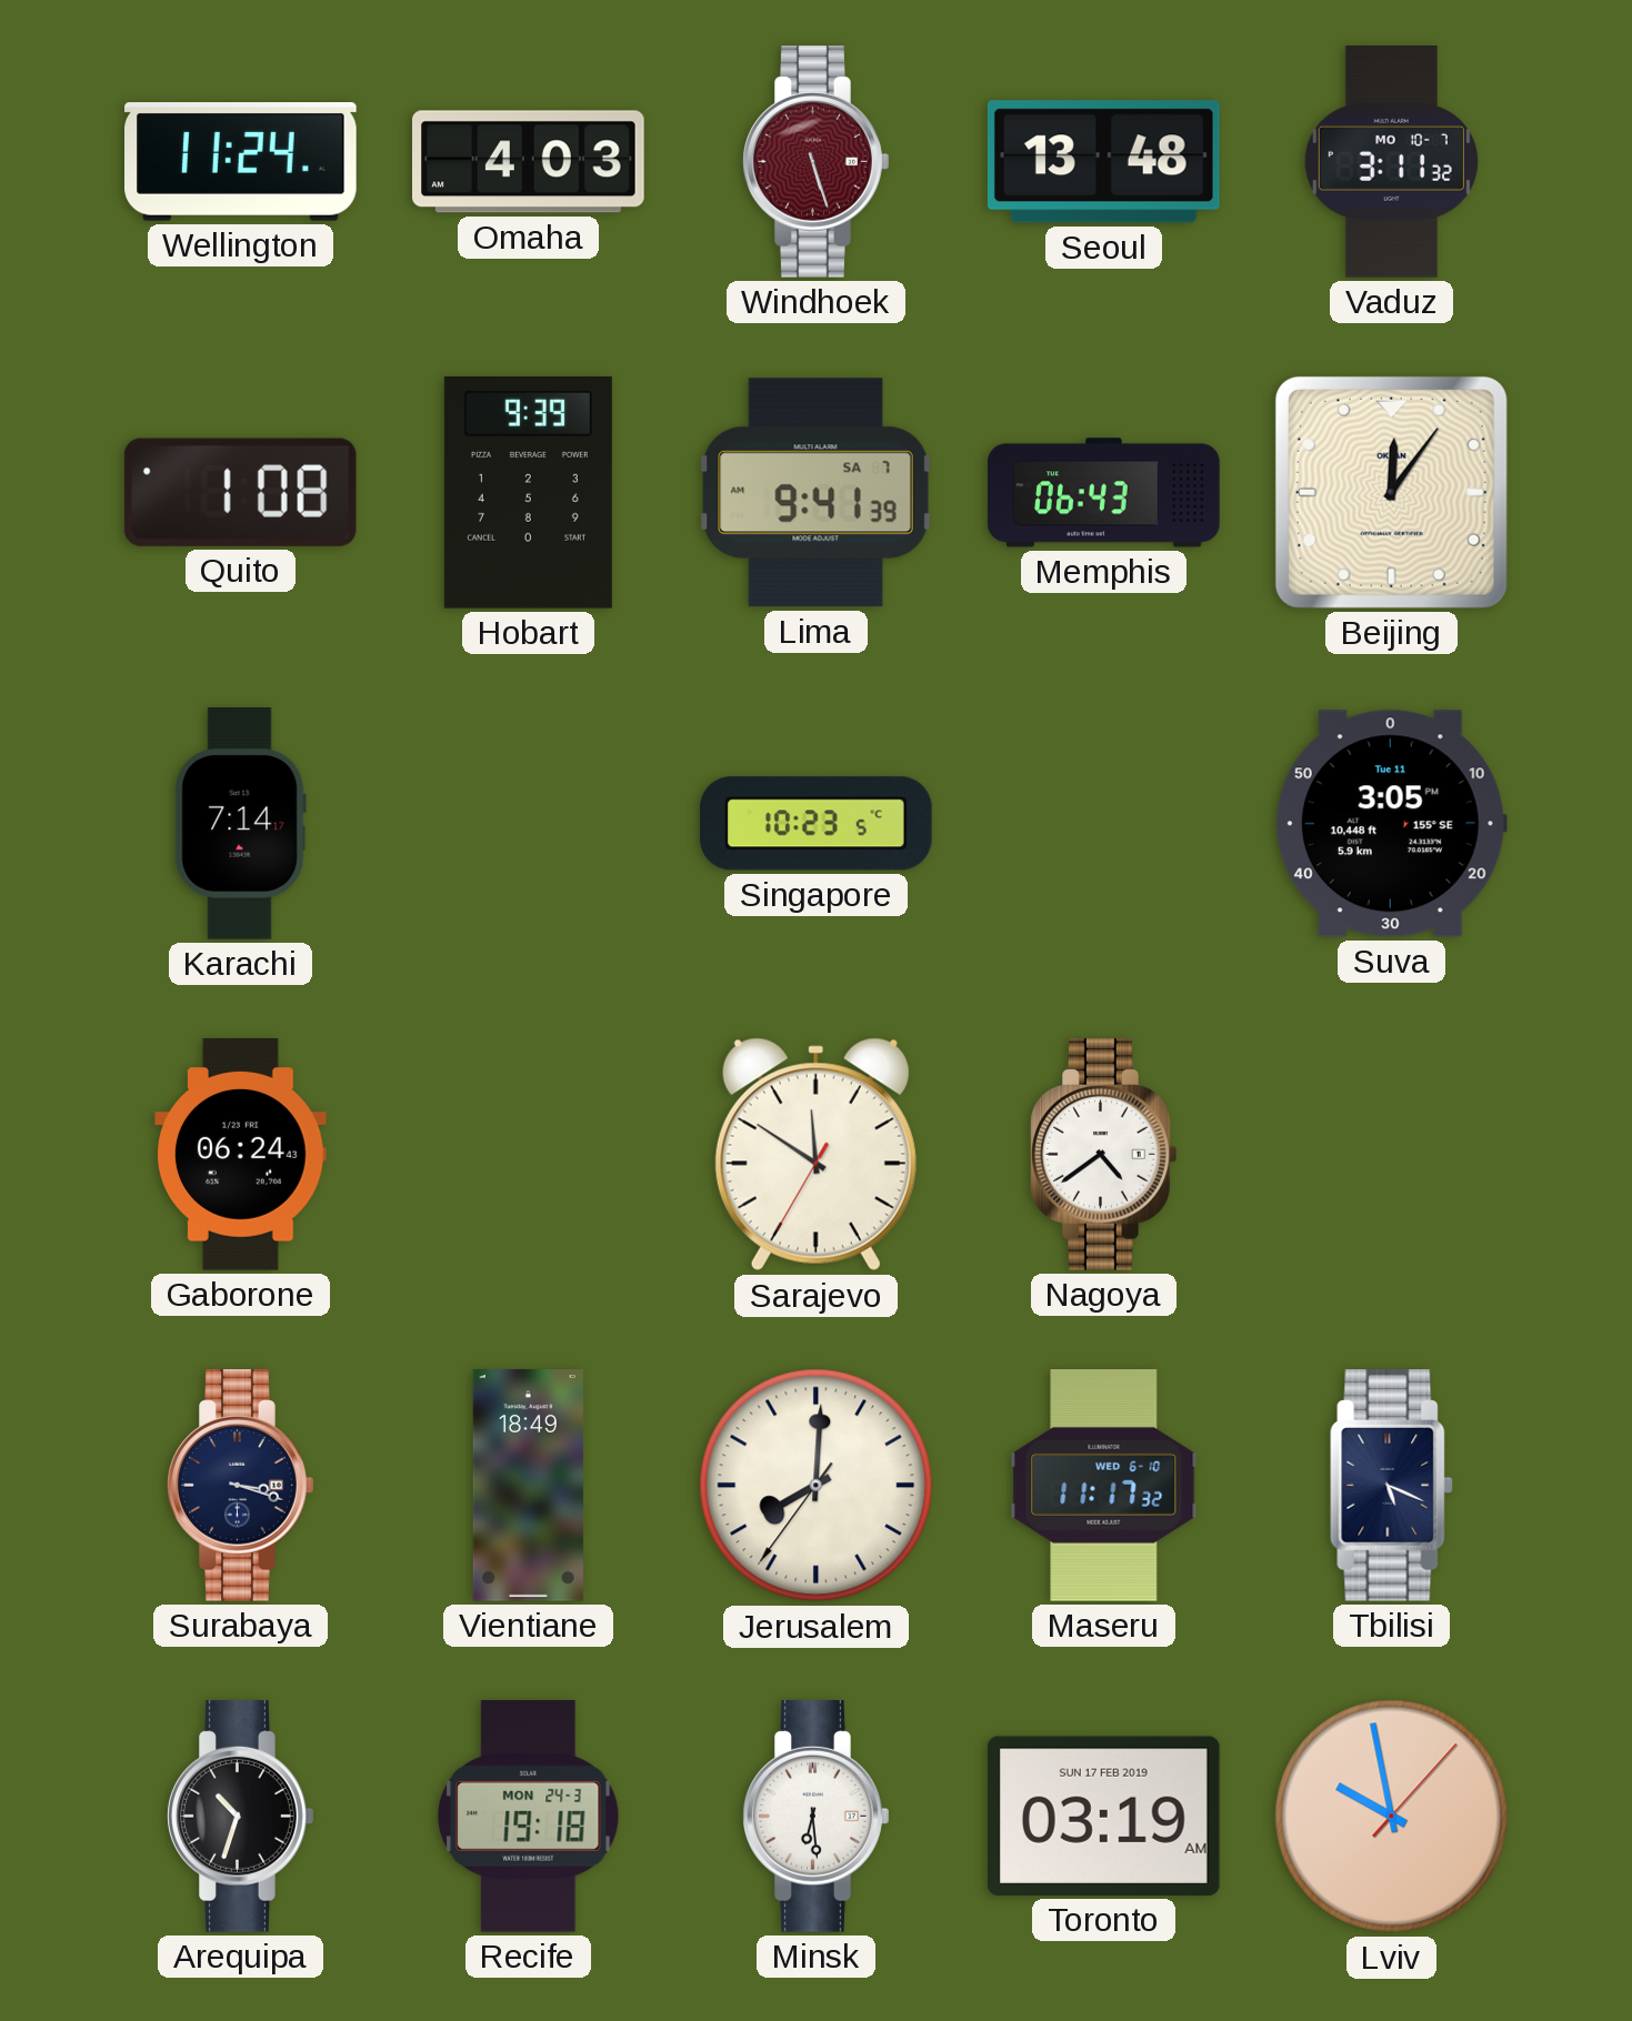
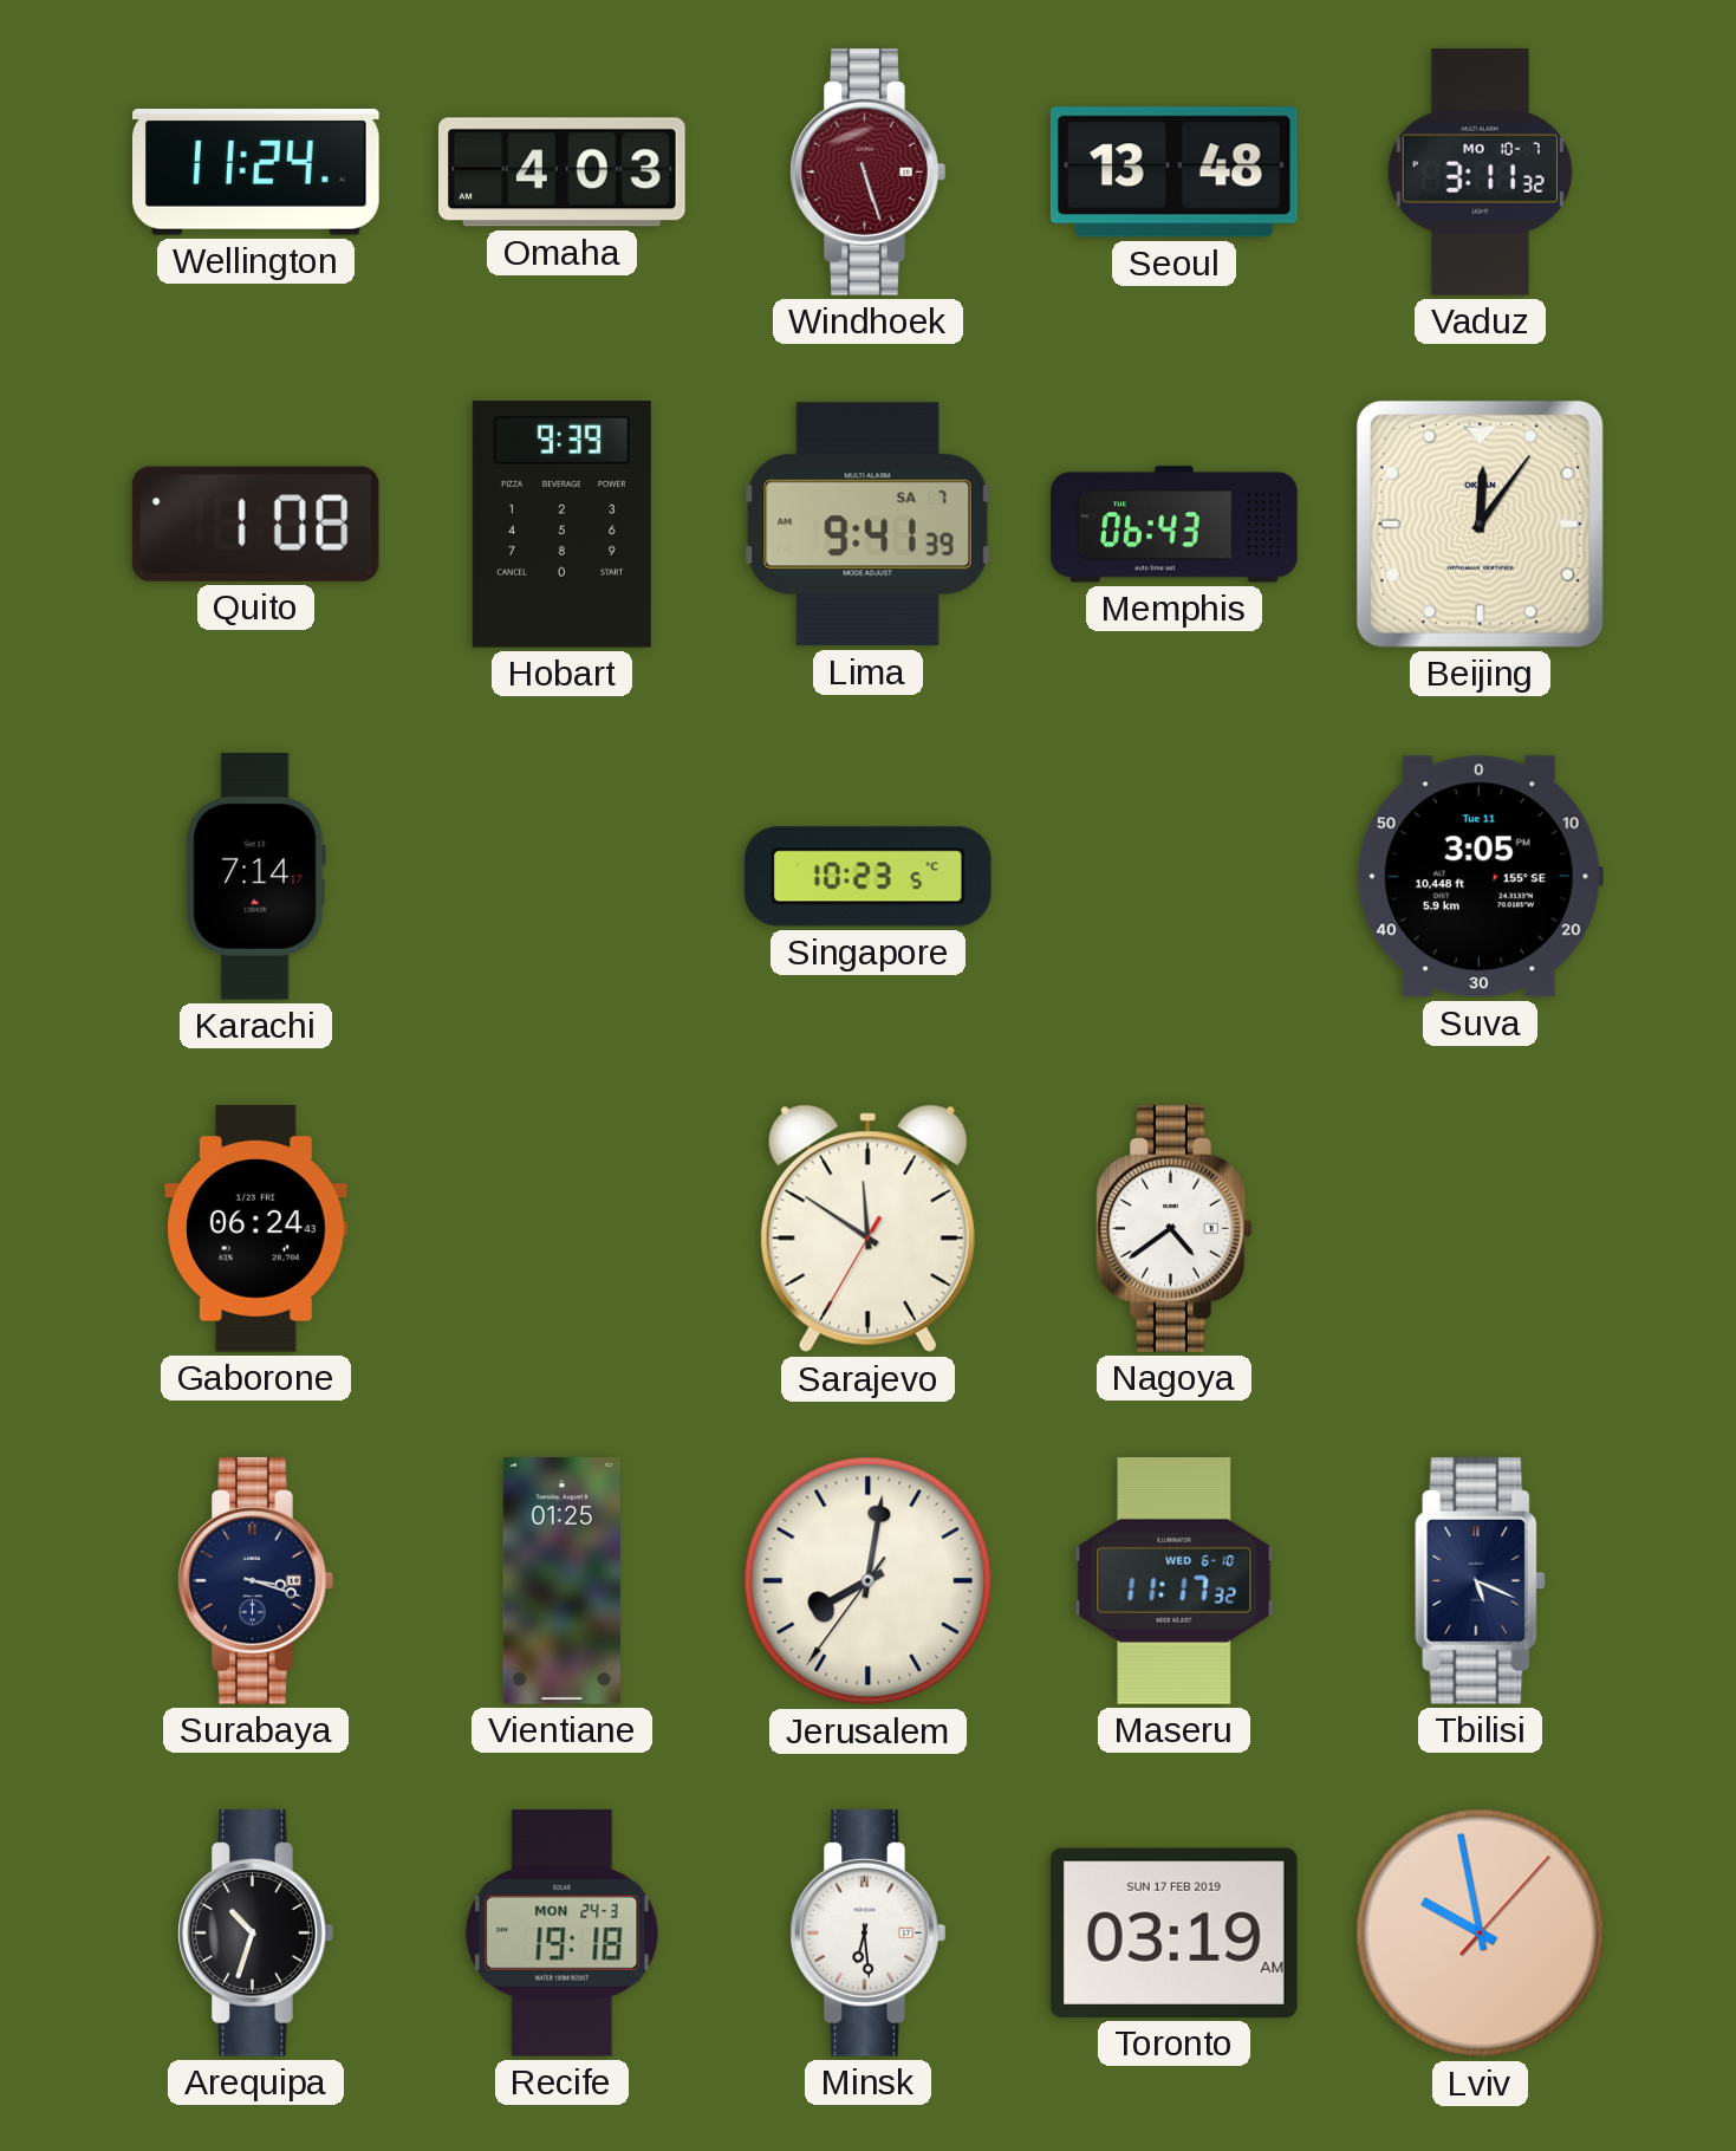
Vientiane: 18:49 -> 01:25 (561, 1581)
Jerusalem: 8:00 -> 8:01 (869, 1581)
